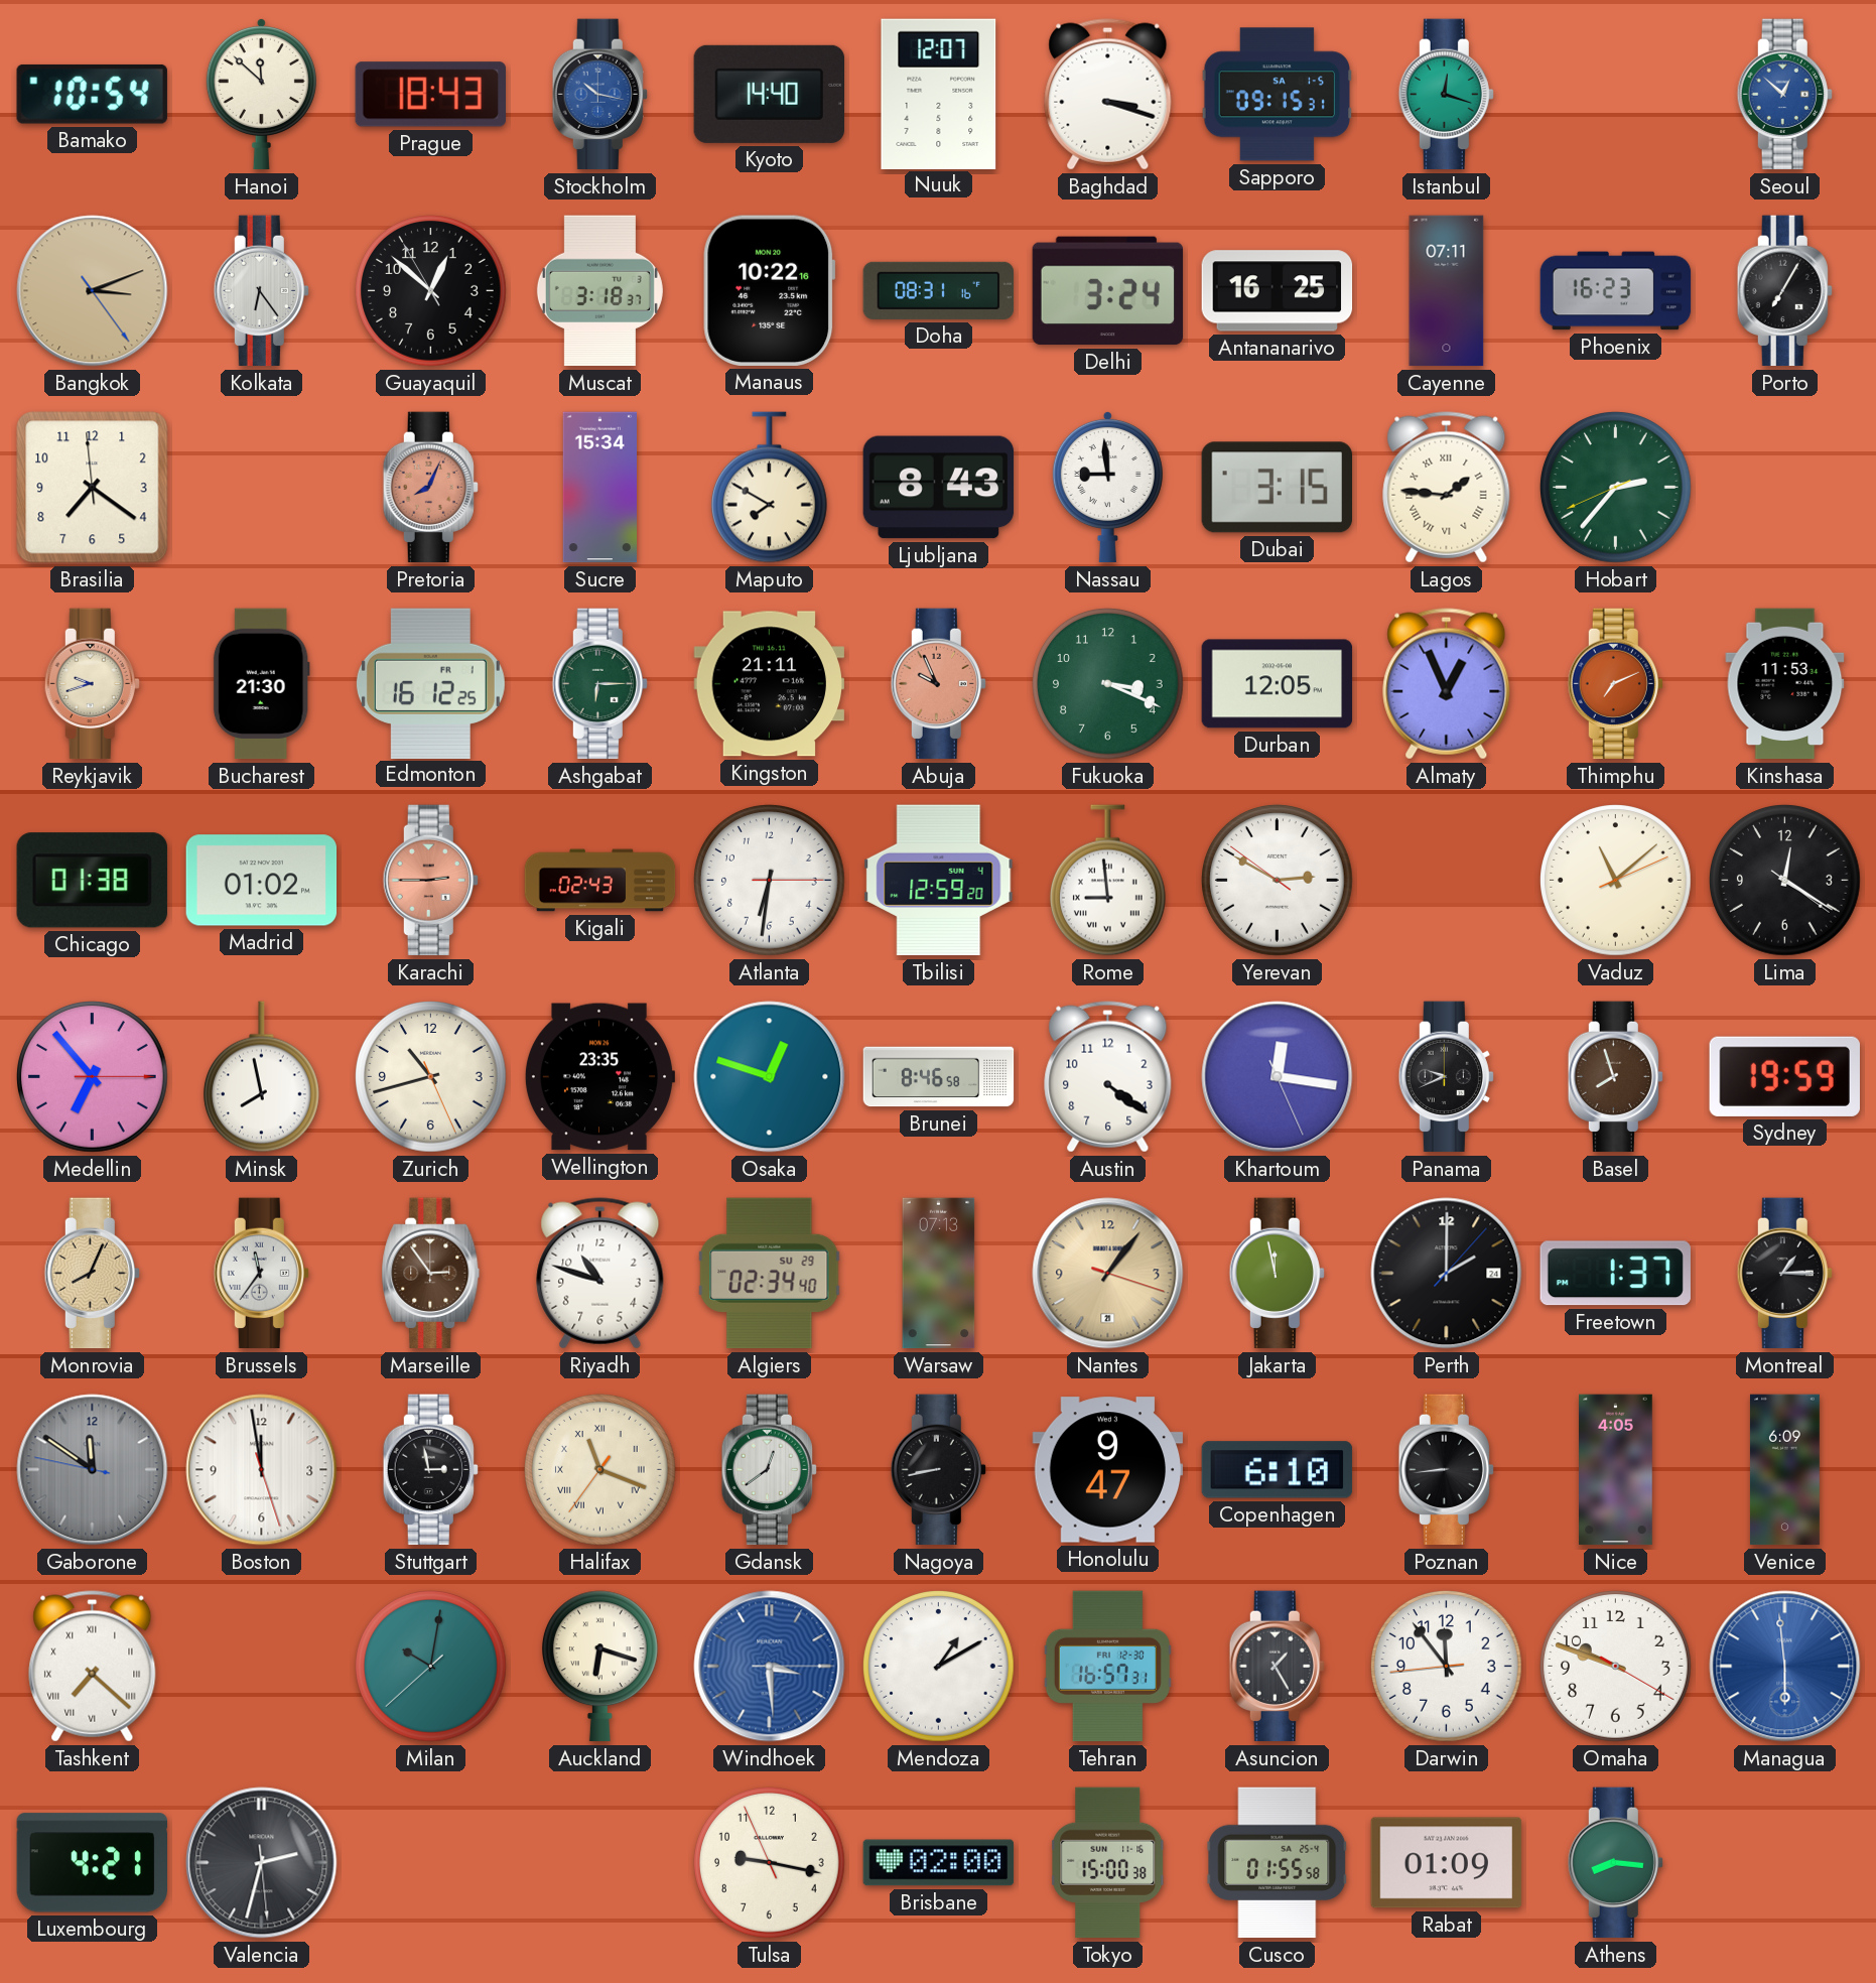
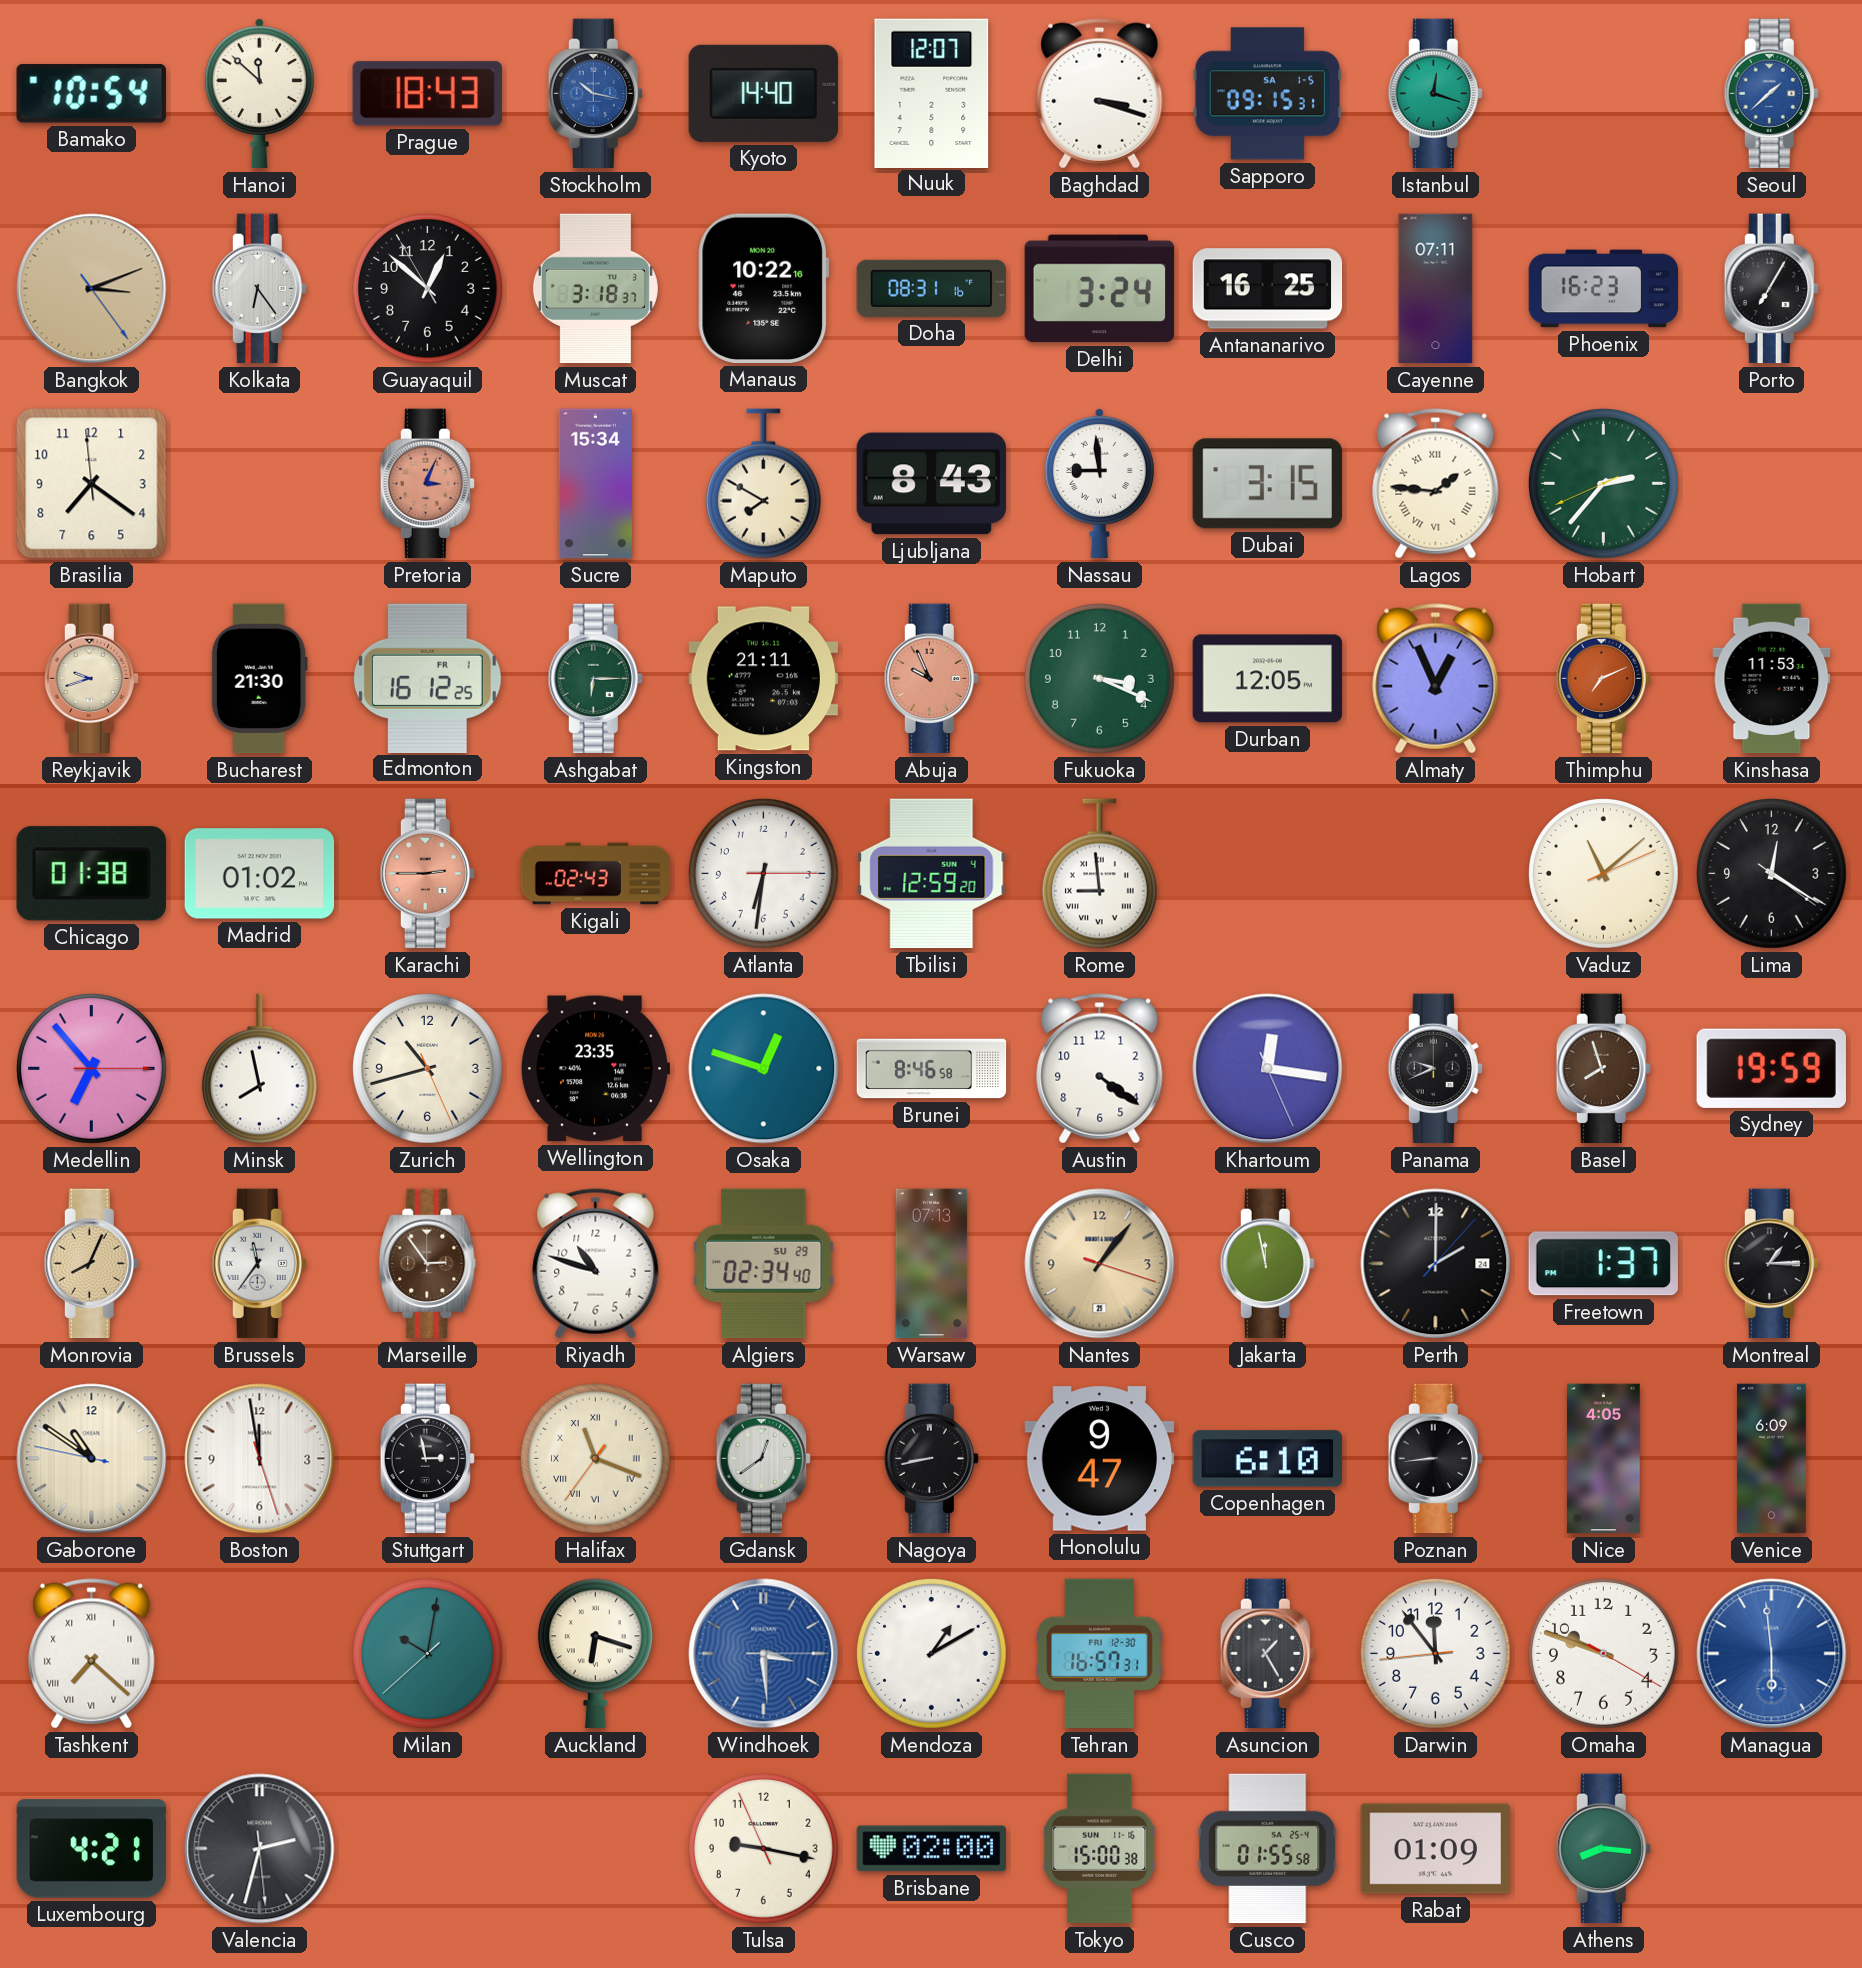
Seoul: 12:52 -> 1:38 (1771, 94)
Pretoria: 8:04 -> 3:04 (427, 484)
Yerevan: 2:49 -> none (1278, 881)
Gaborone: 11:50 -> 10:50 (92, 1459)
Gaborone dial: grey -> cream (92, 1459)
